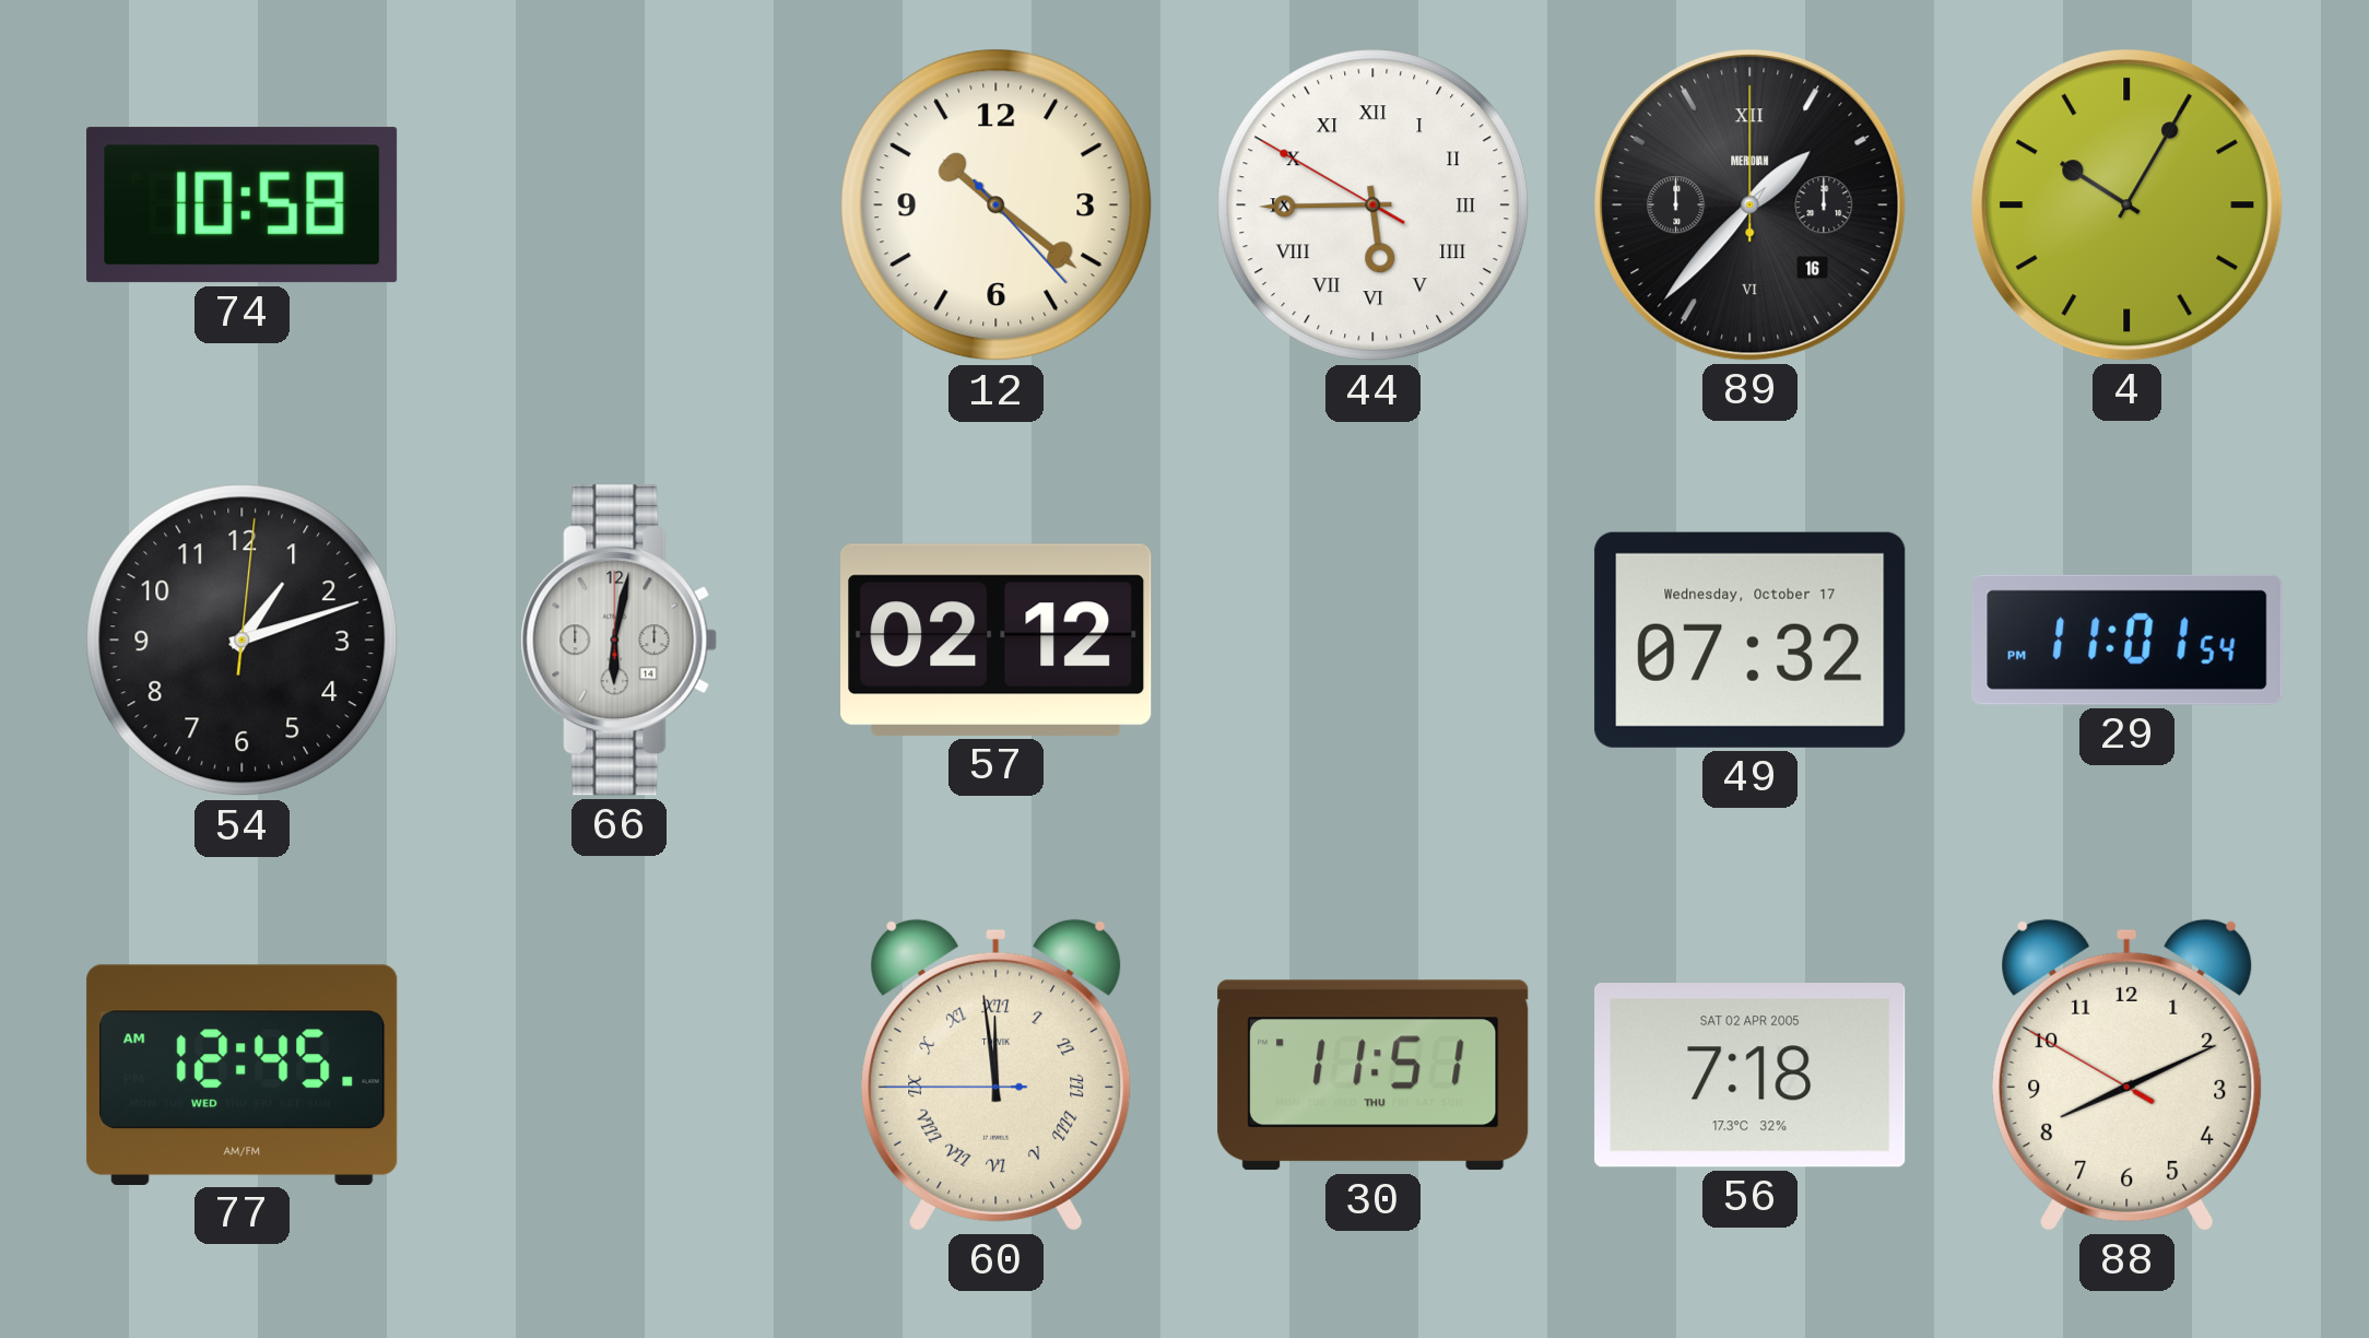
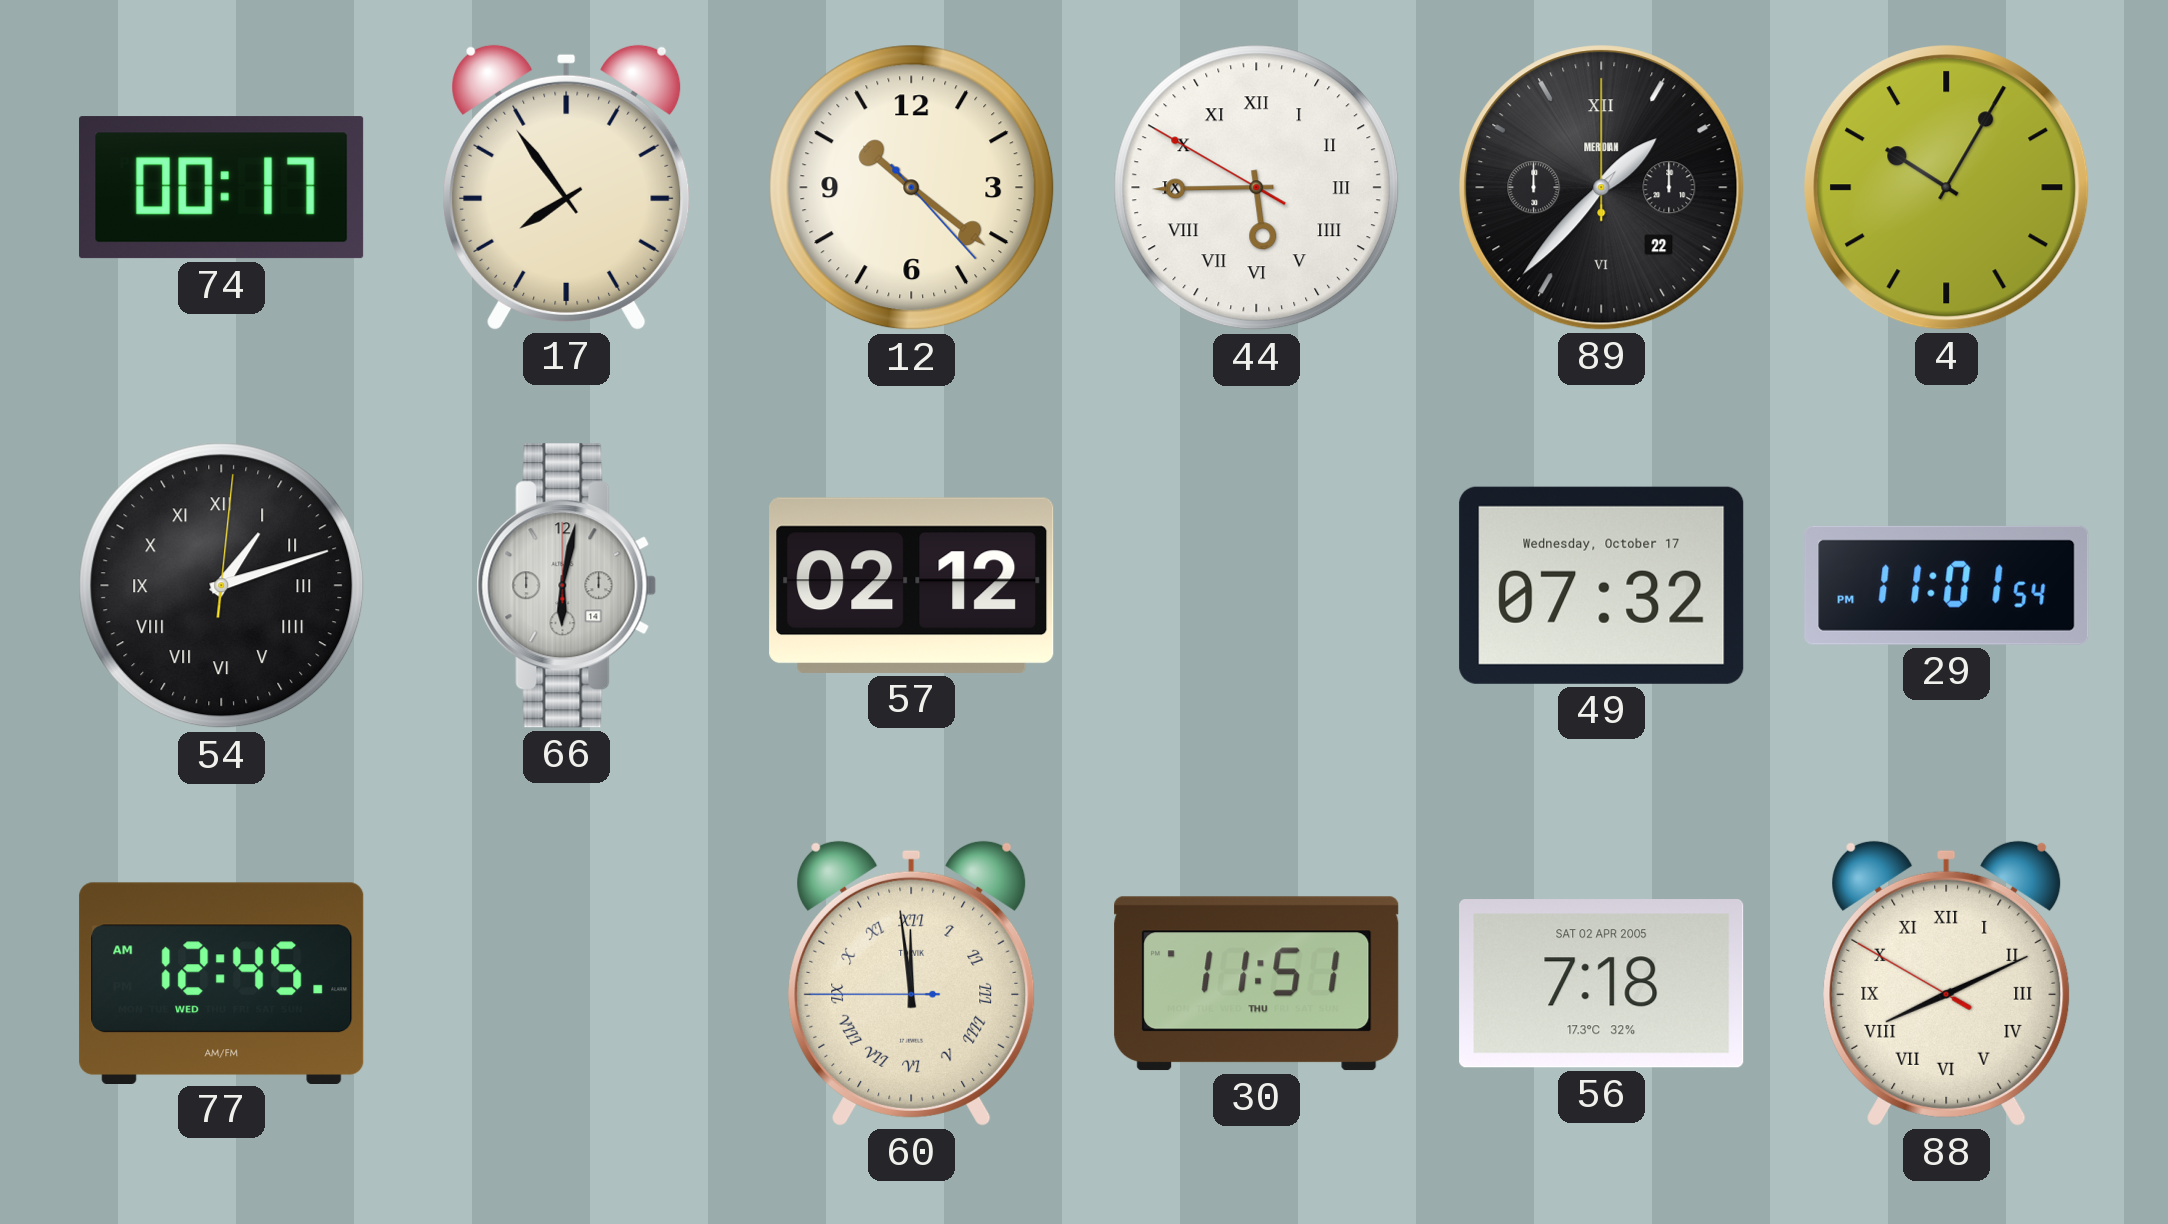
74: 10:58 -> 00:17 (222, 188)
17: none -> 7:54 (567, 187)
89 date: 16 -> 22 (1602, 188)
54 numerals: Arabic -> Roman (222, 586)
88 numerals: Arabic -> Roman (1947, 983)
